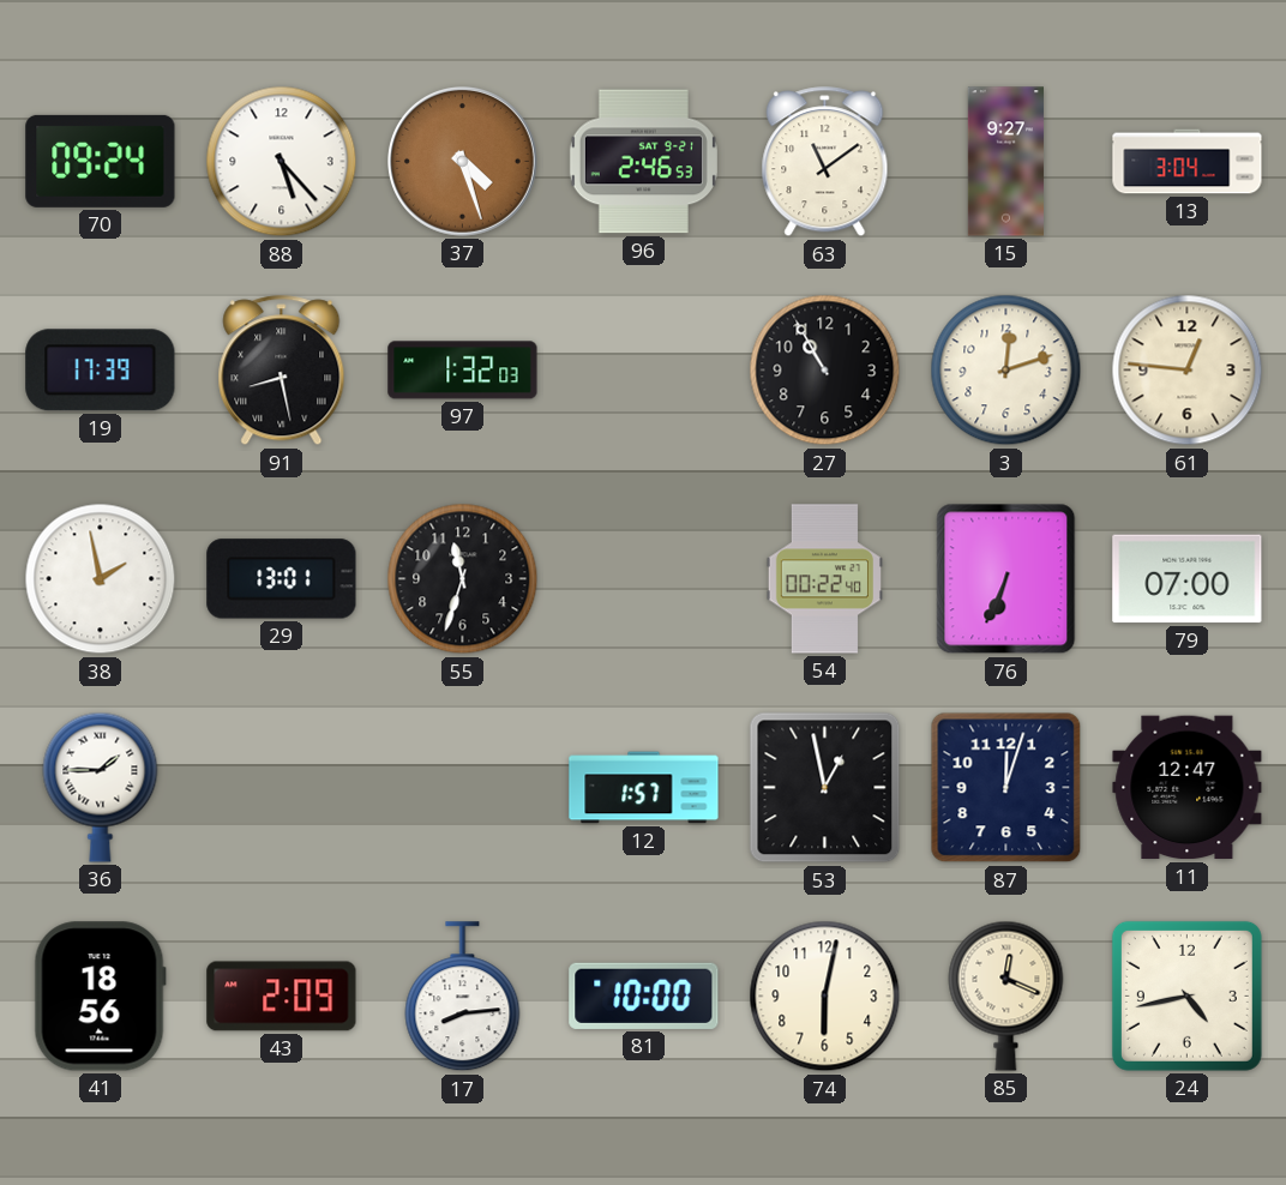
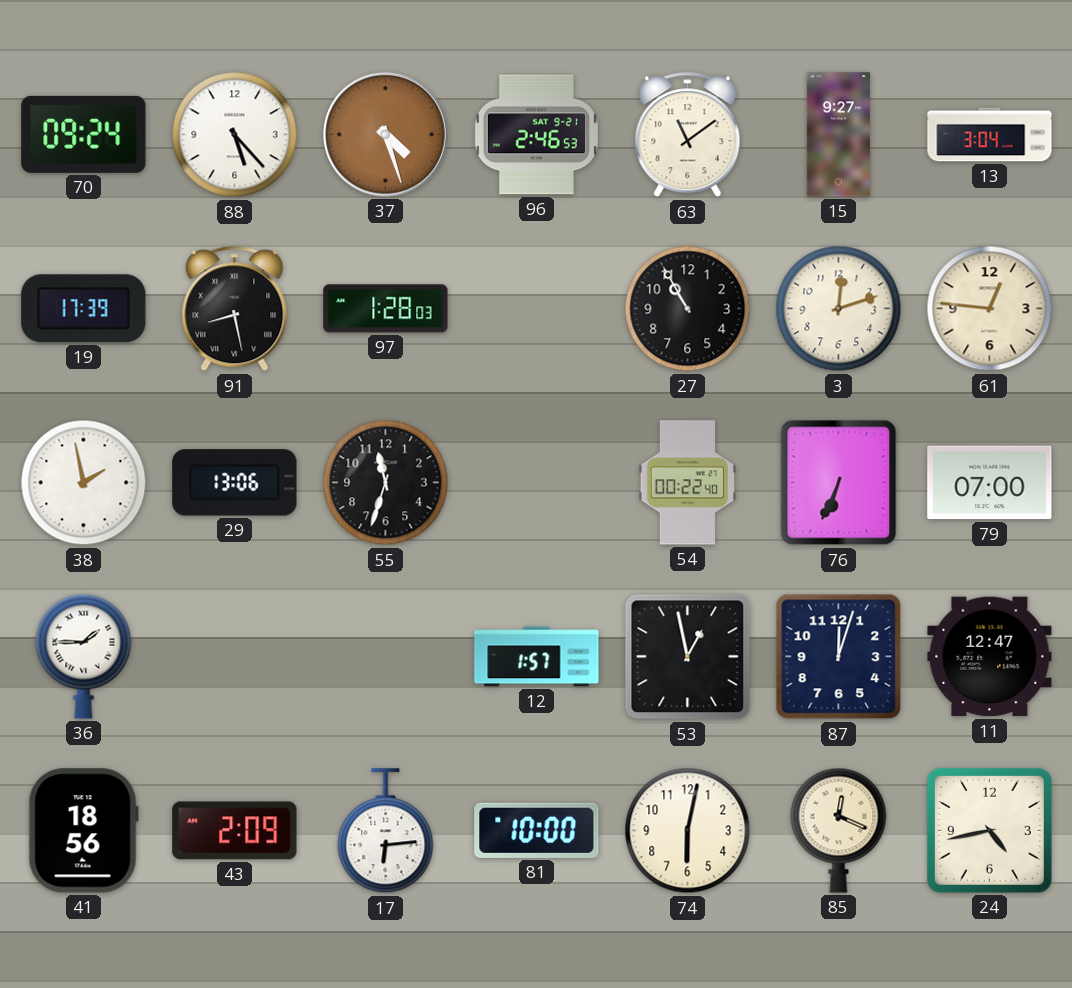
97: 1:32 -> 1:28 (386, 309)
29: 13:01 -> 13:06 (235, 483)
17: 8:14 -> 6:14 (386, 831)
